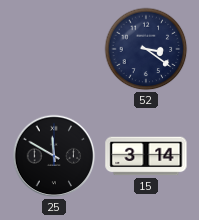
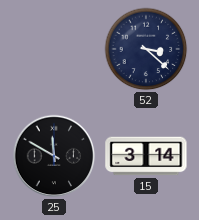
52: 3:21 -> 3:22 (146, 49)
